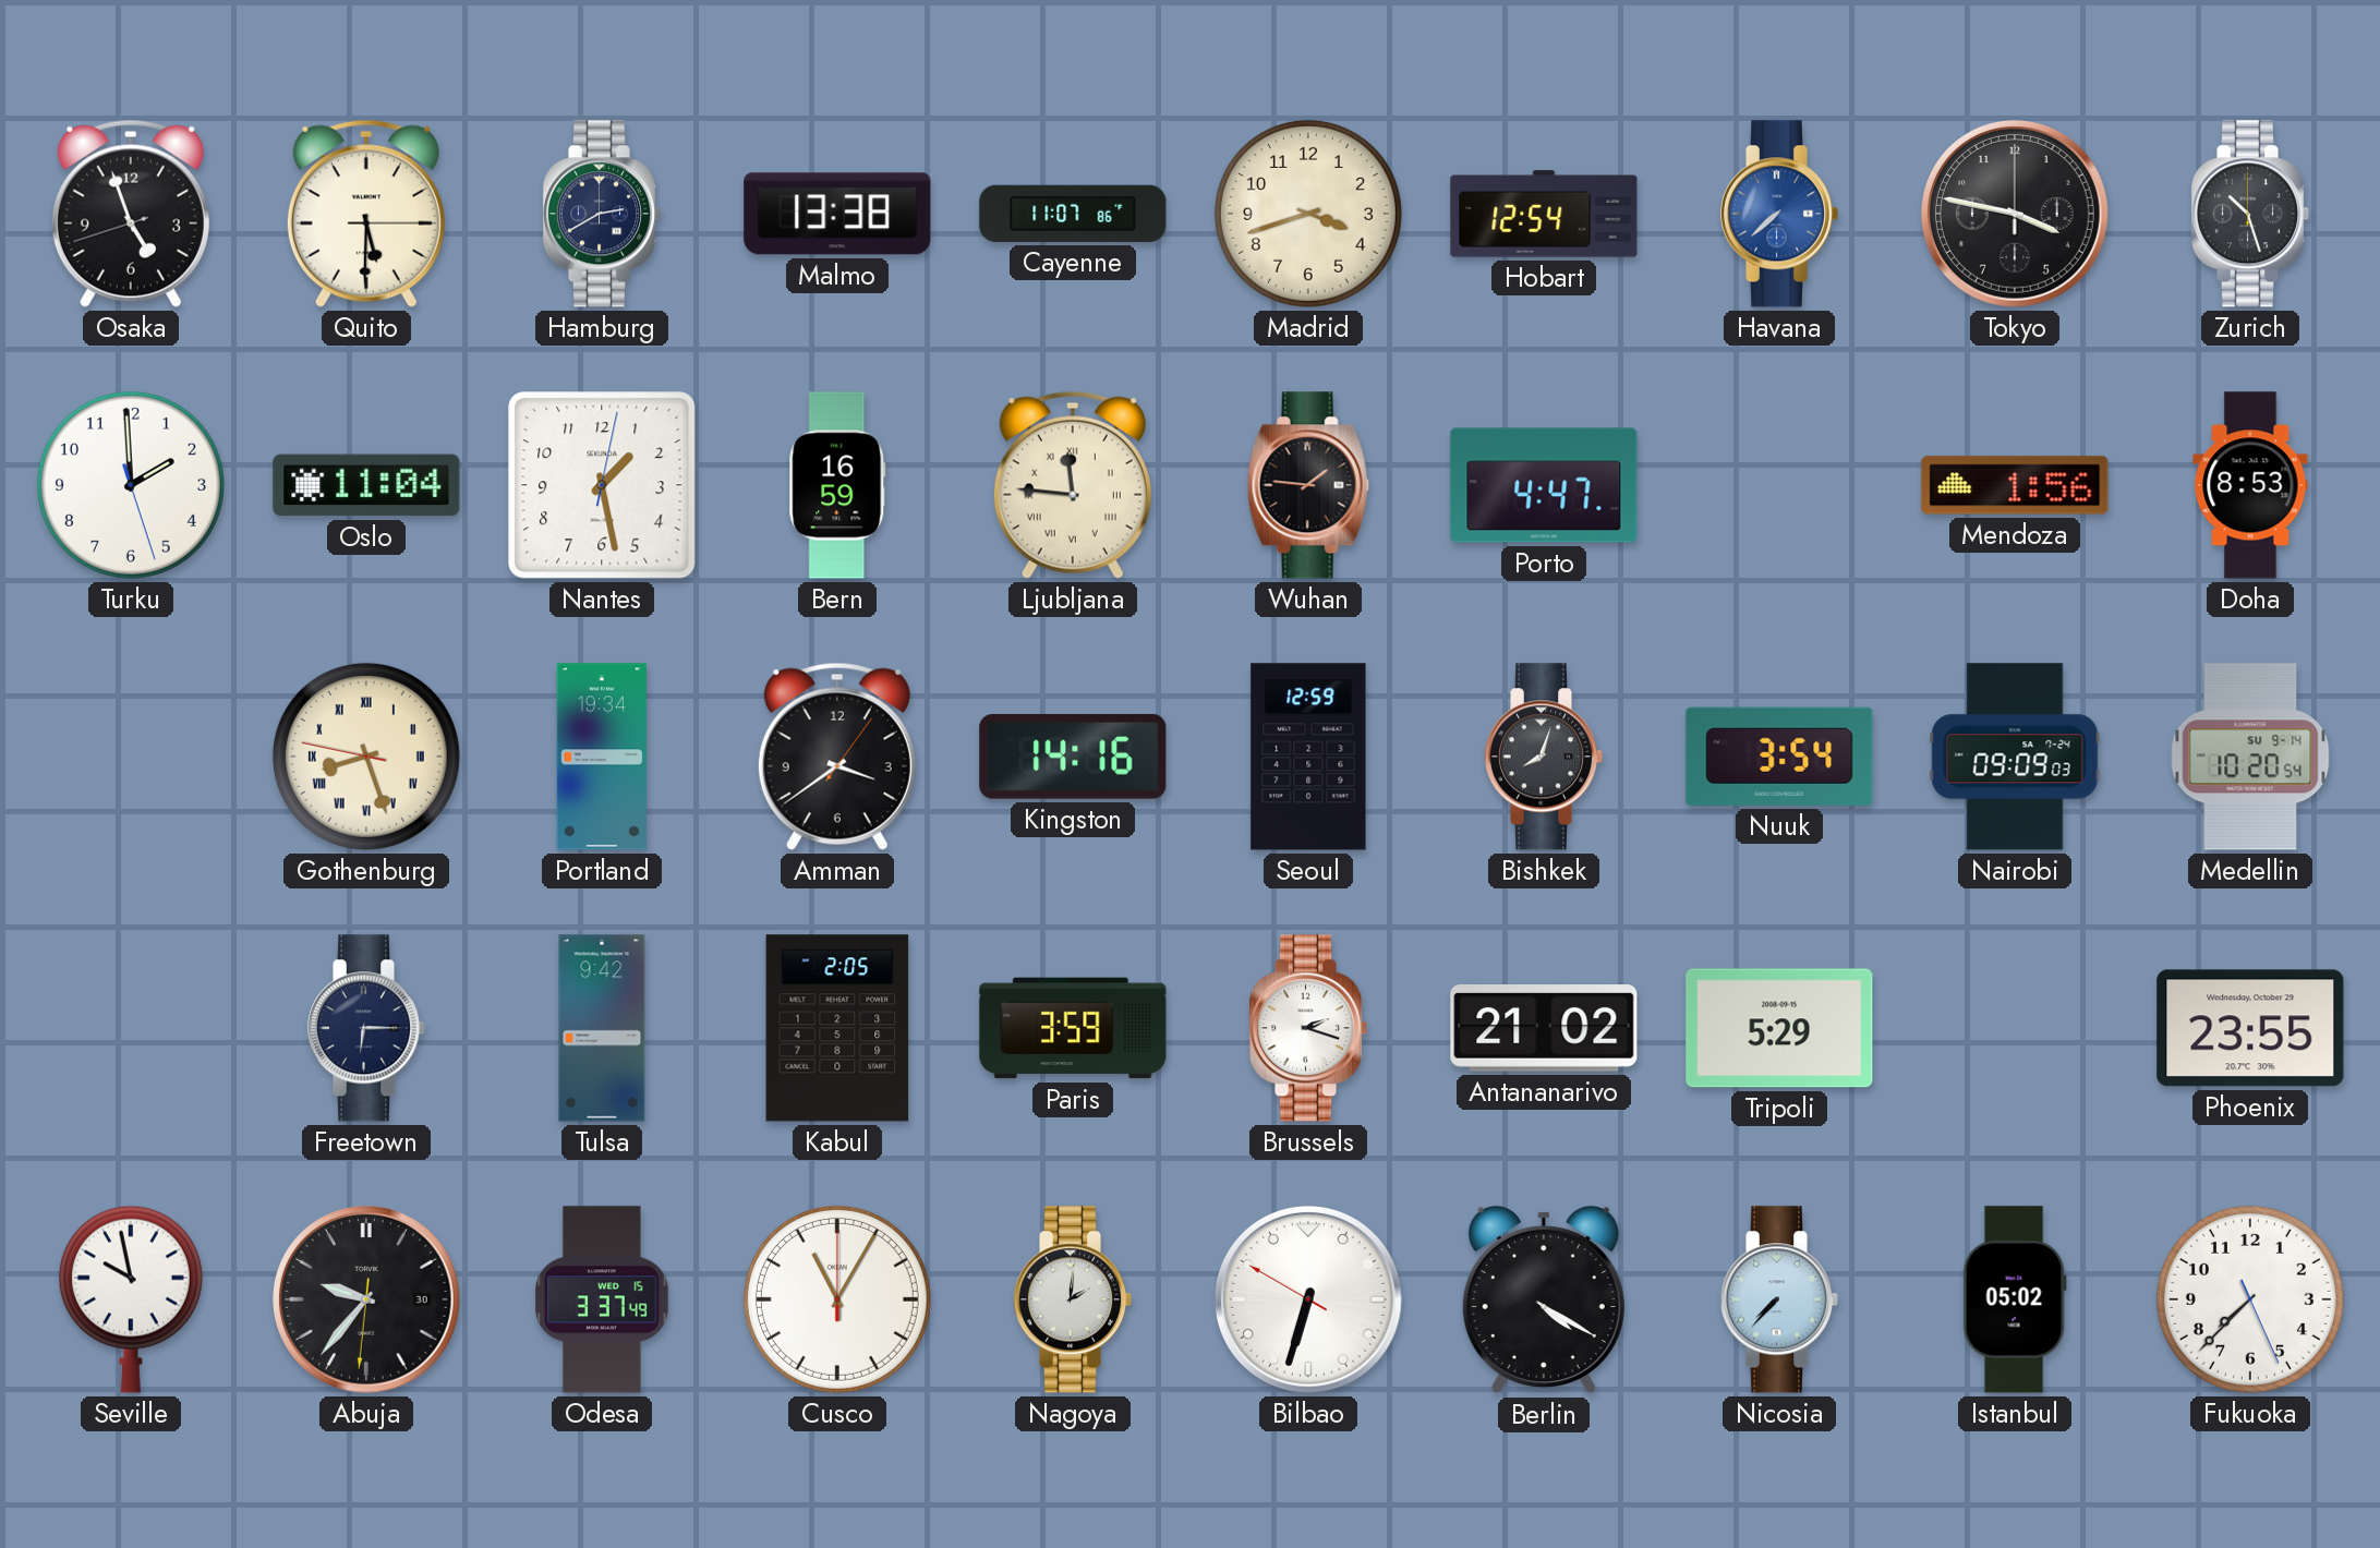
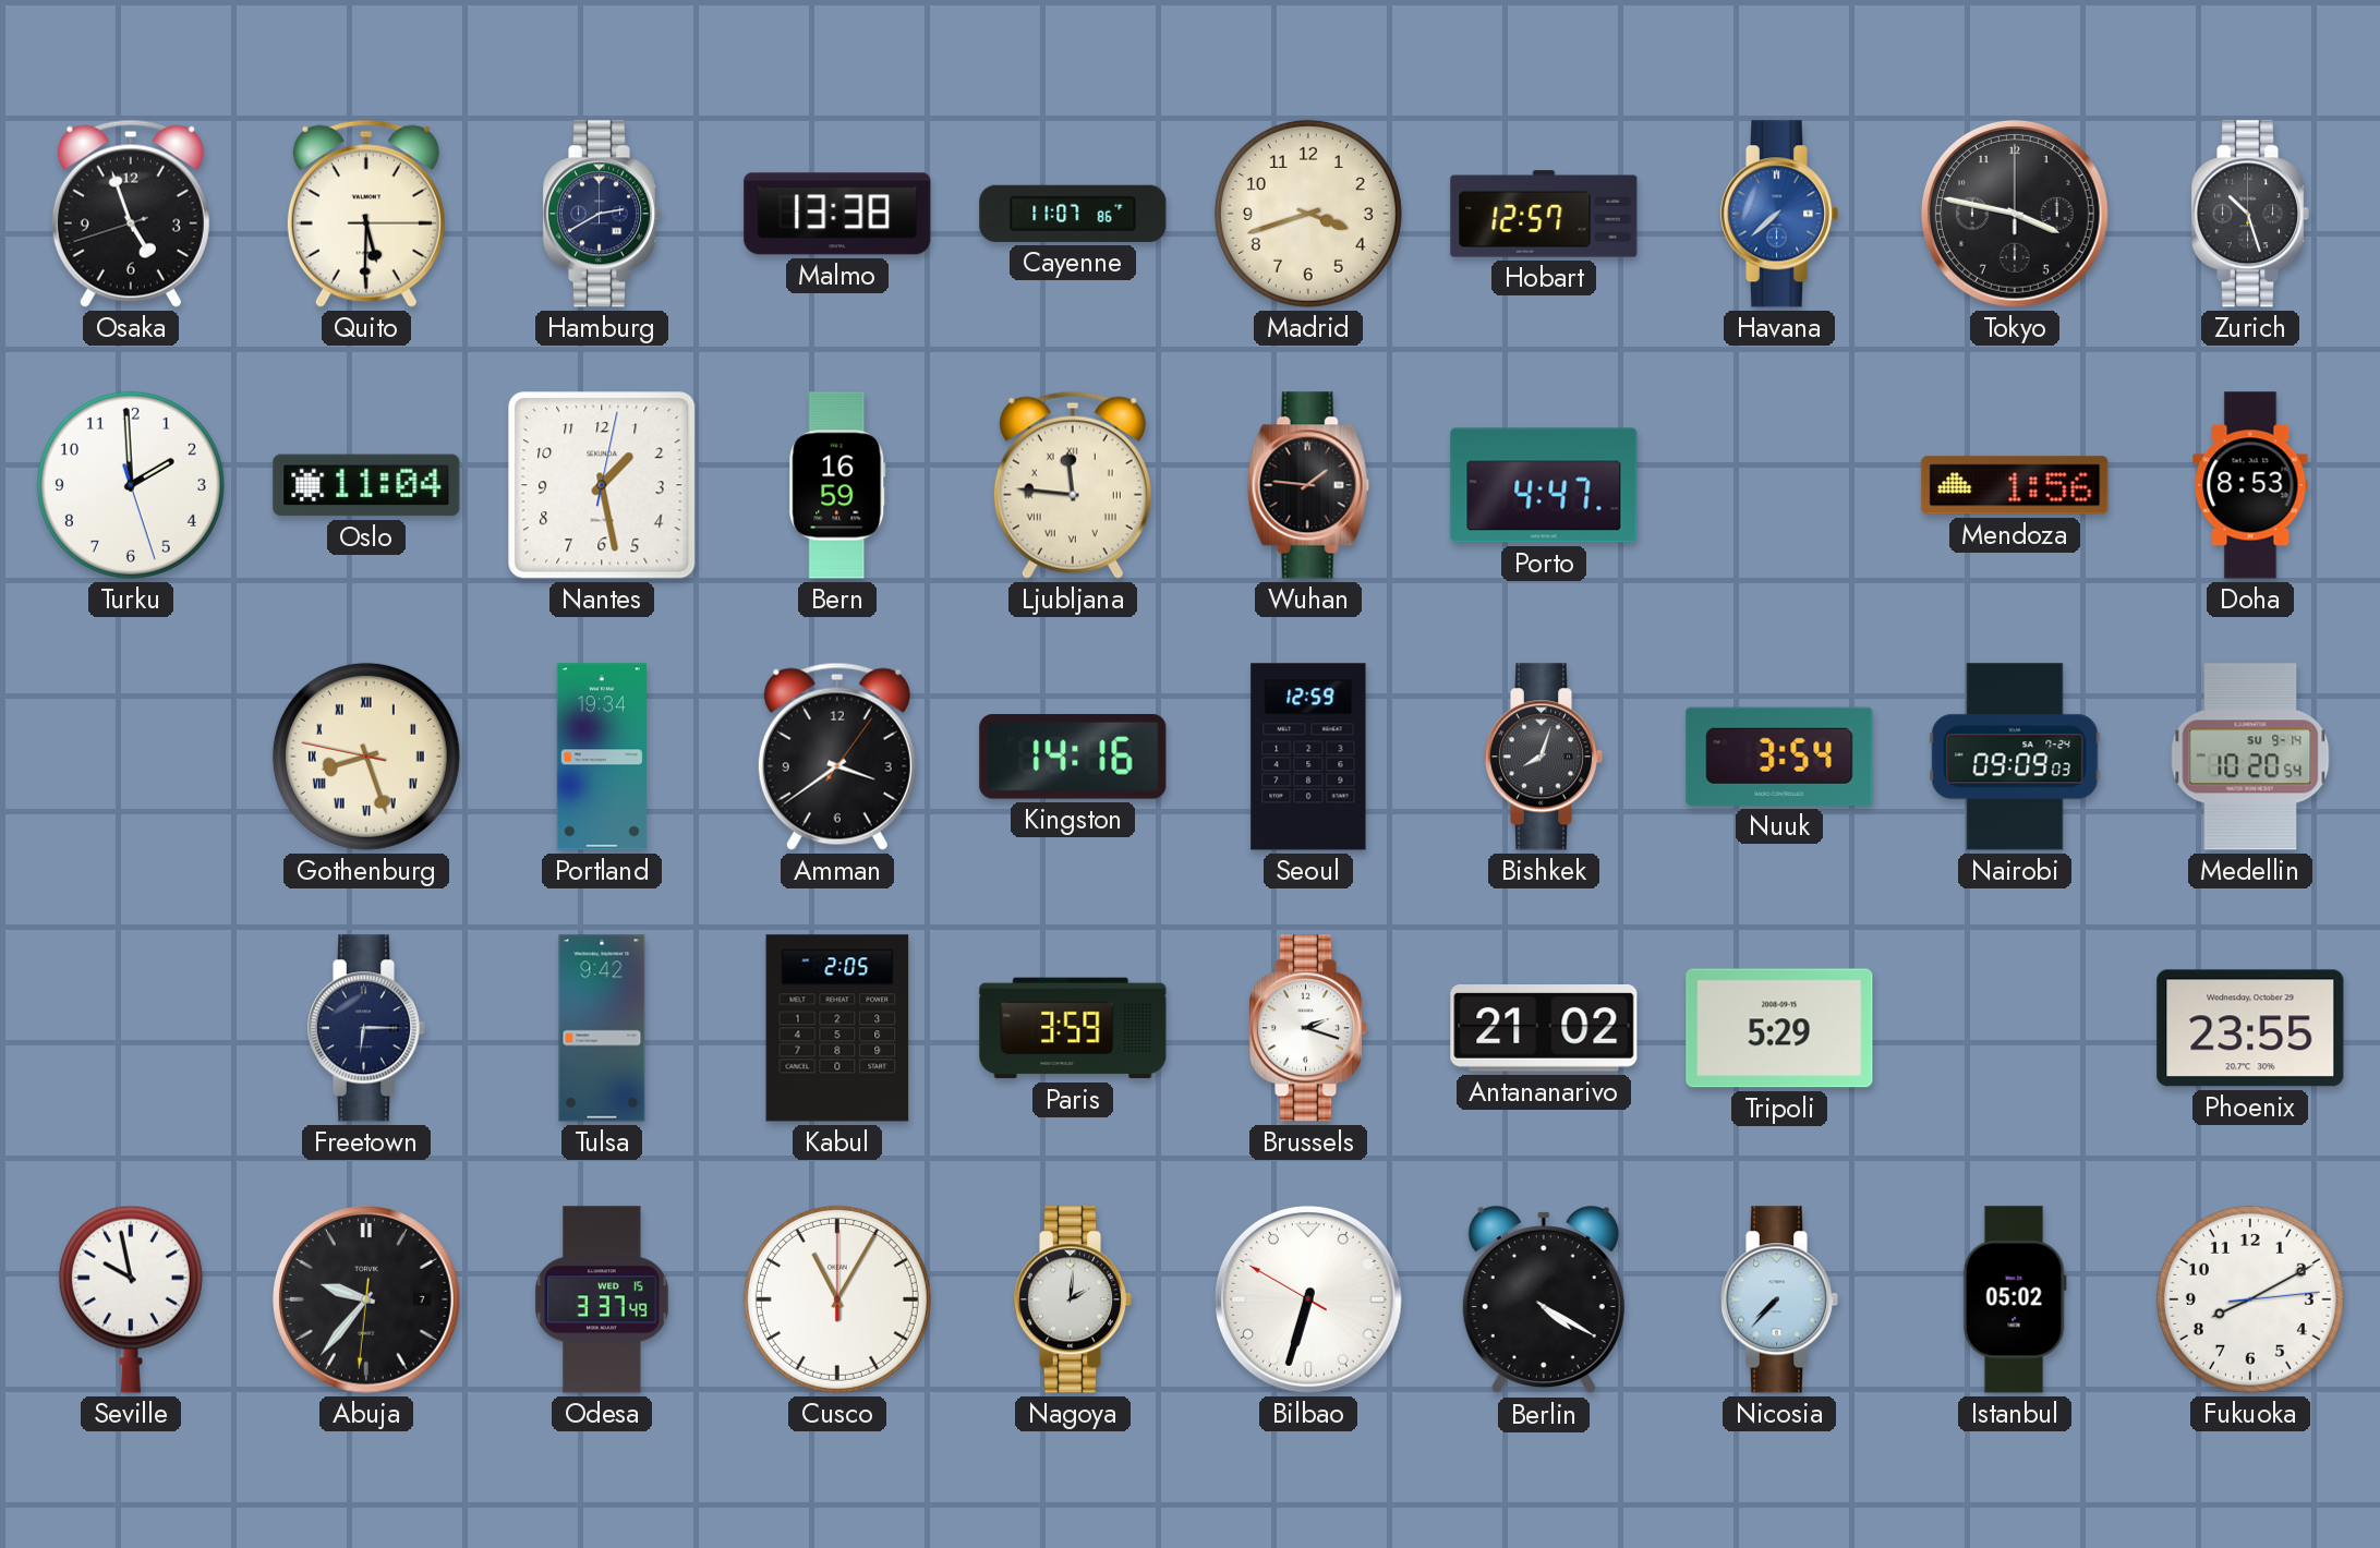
Hobart: 12:54 -> 12:57 (1544, 214)
Abuja date: 30 -> 7 (366, 1299)
Fukuoka: 7:37 -> 8:10 (2250, 1299)
